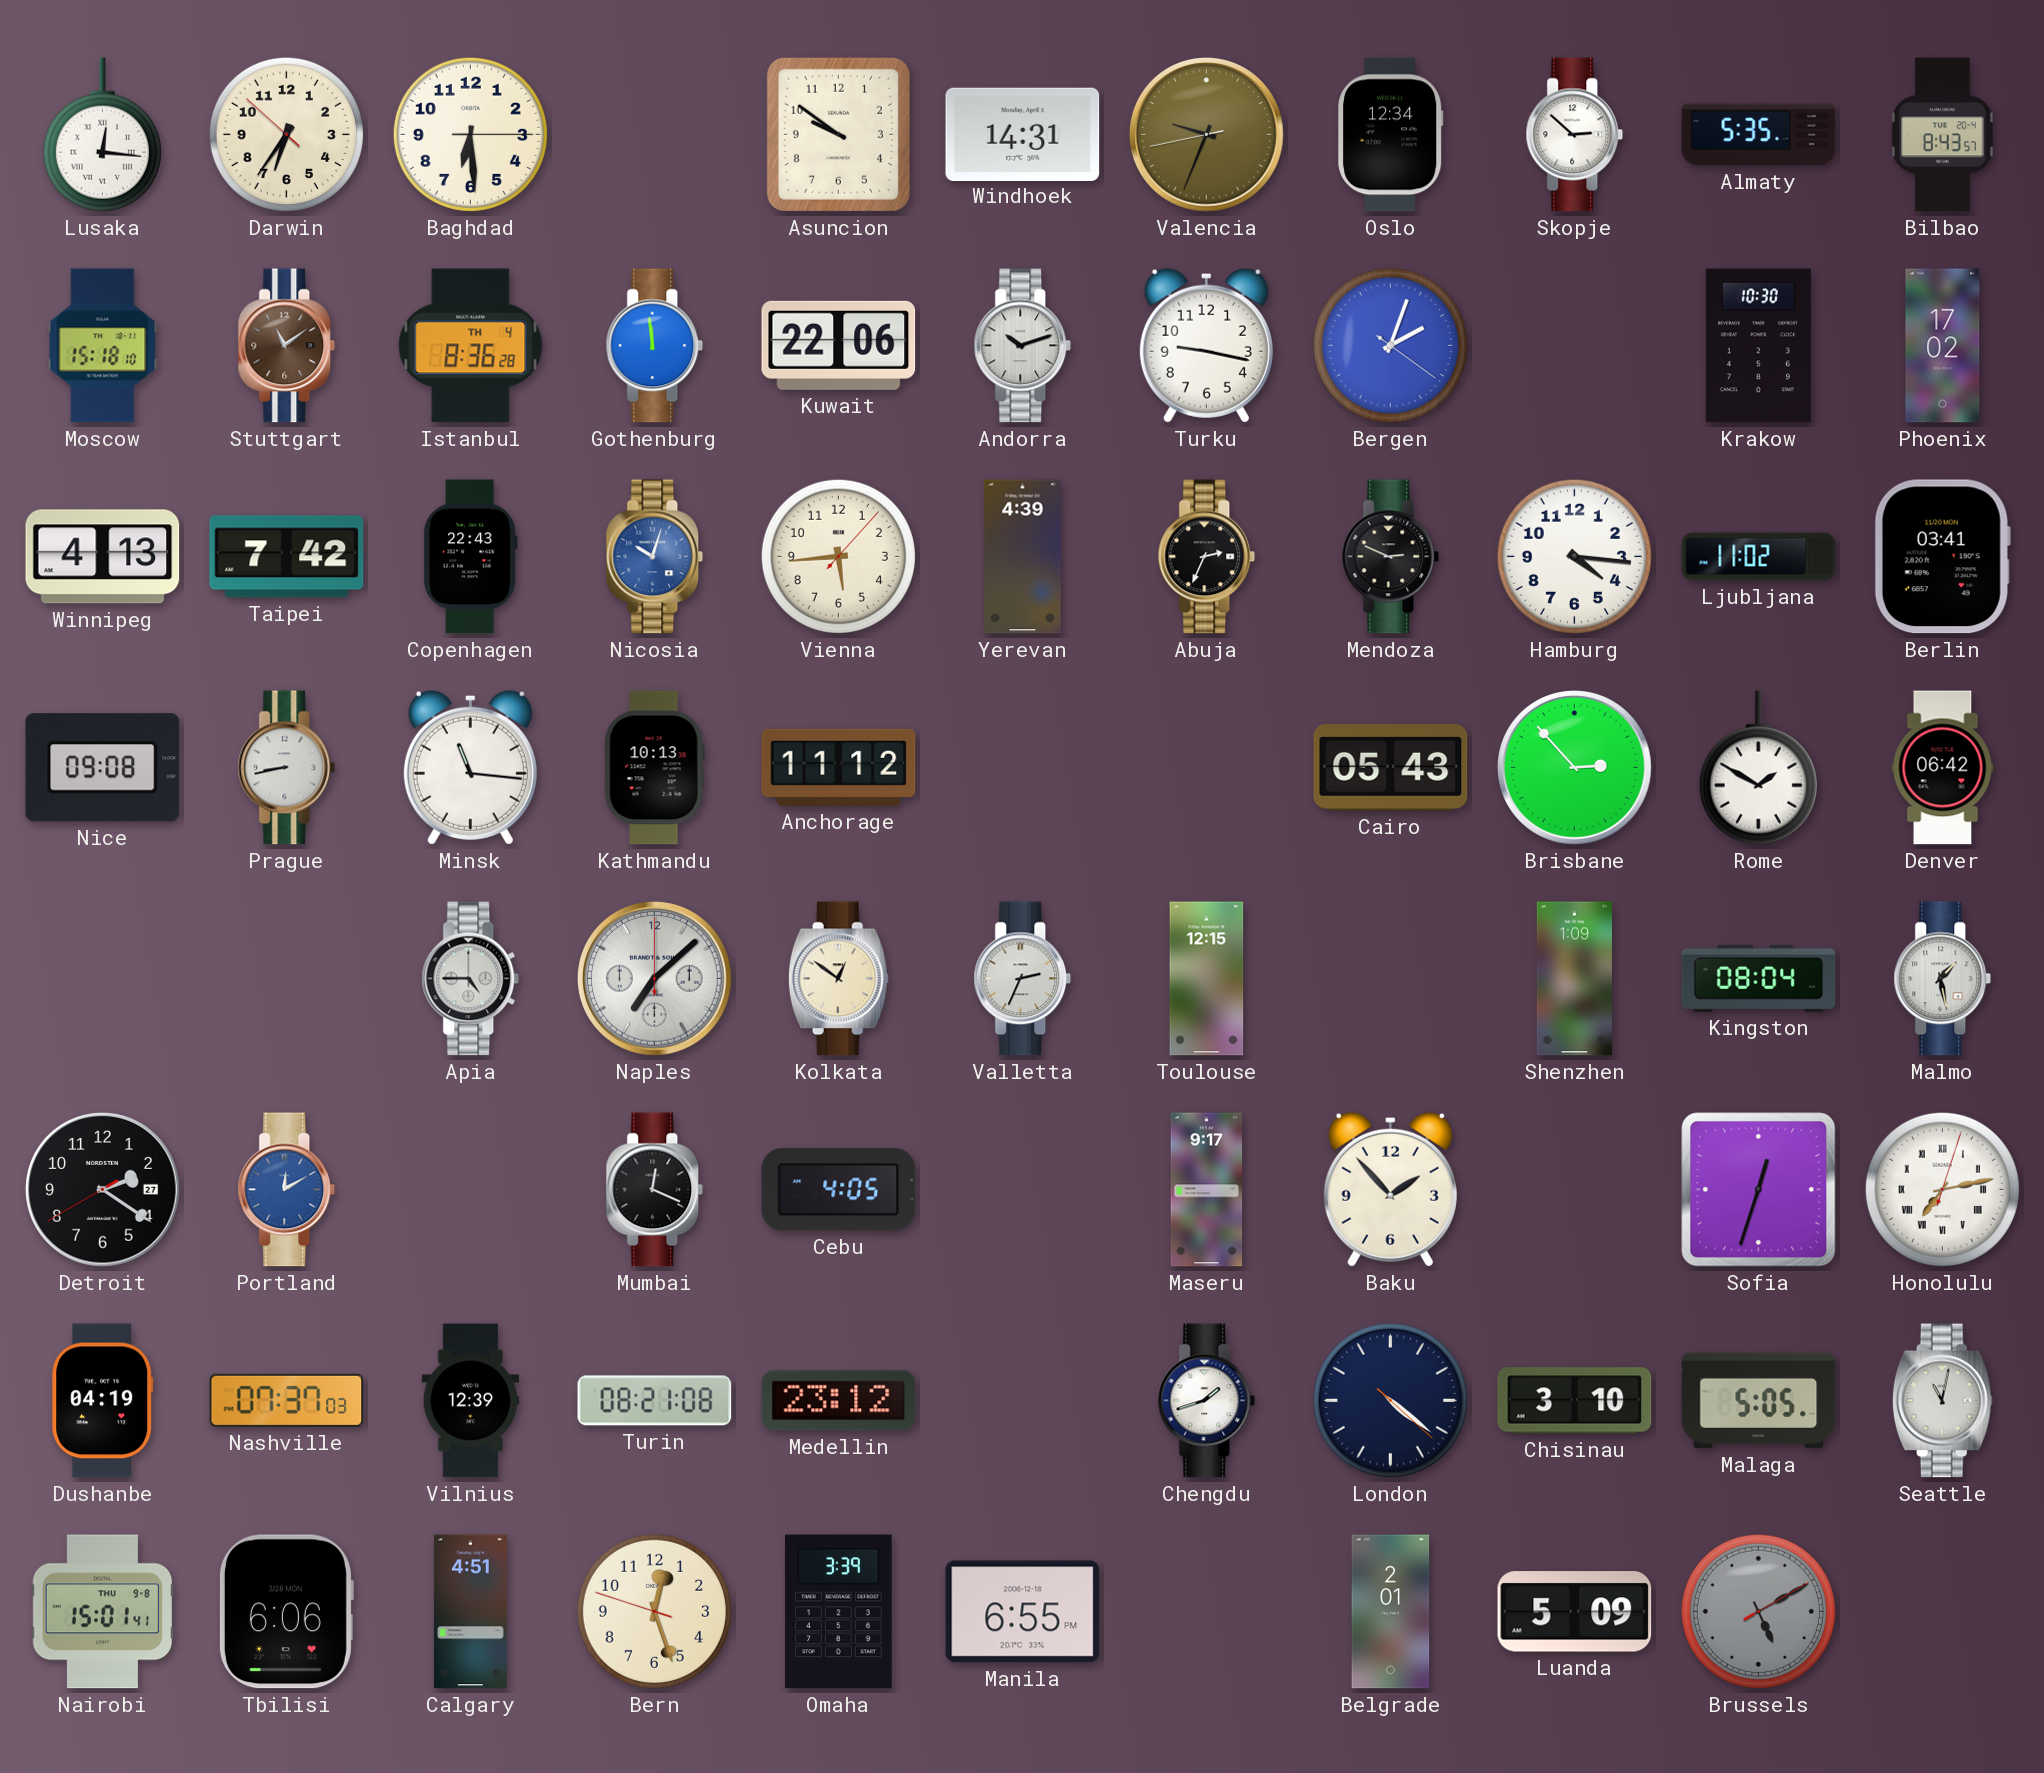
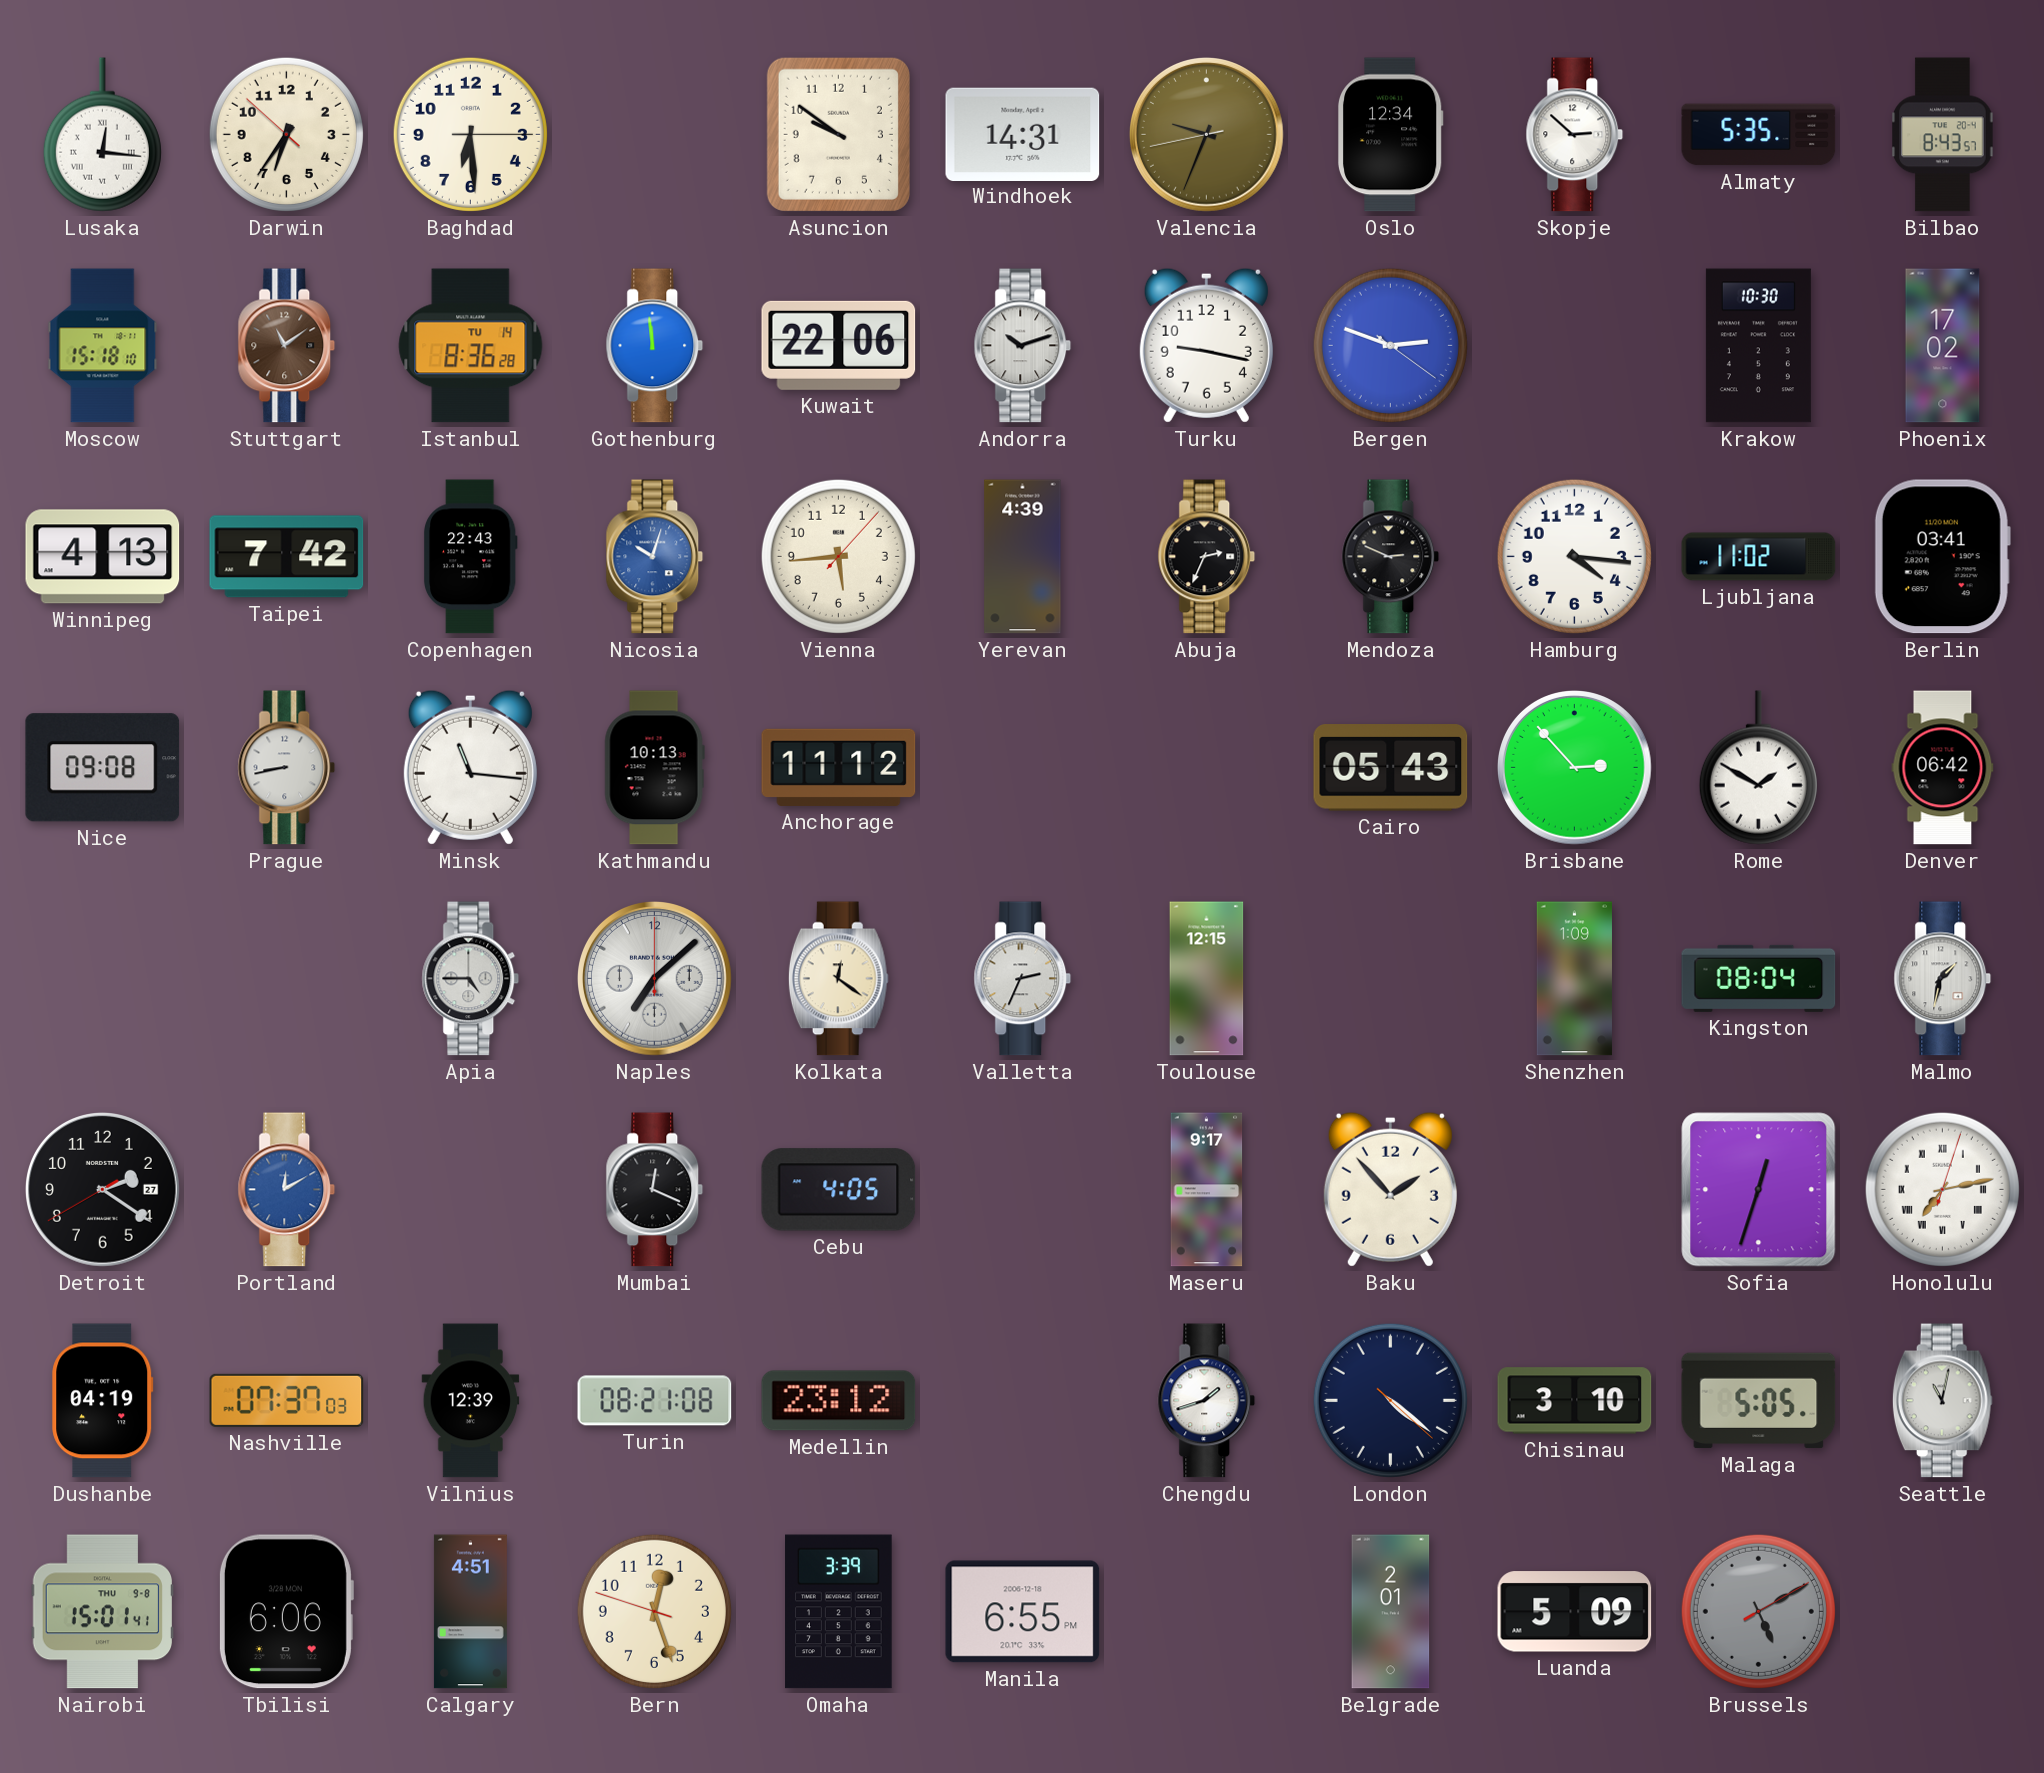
Istanbul date: TH 4 -> TU 14 (471, 346)
Bergen: 2:03 -> 2:48 (1390, 345)
Kolkata: 12:51 -> 12:21 (838, 979)
Malmo: 1:28 -> 1:32 (1943, 979)
